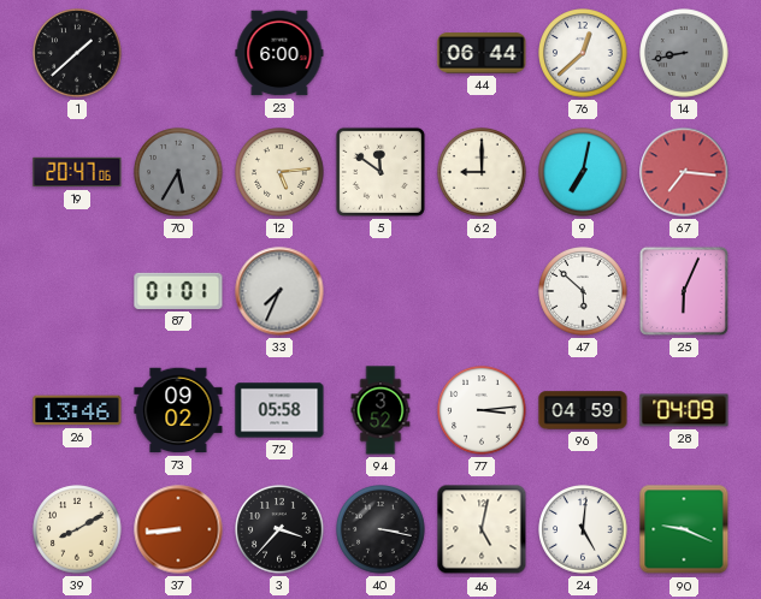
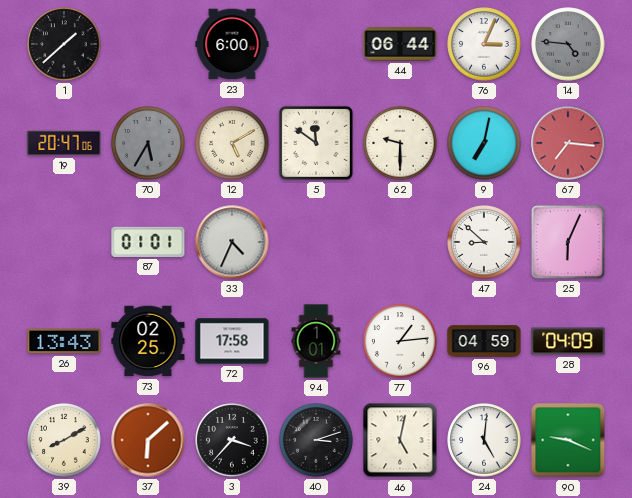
76: 12:38 -> 3:04 (484, 44)
14: 8:43 -> 4:46 (568, 44)
12: 5:14 -> 5:10 (232, 143)
62: 9:00 -> 9:30 (400, 143)
33: 7:34 -> 4:34 (232, 242)
47: 5:52 -> 8:52 (484, 242)
26: 13:46 -> 13:43 (64, 341)
73: 09:02 -> 02:25 (148, 341)
72: 05:58 -> 17:58 (232, 341)
94: 3:52 -> 1:01 (316, 341)
77: 3:14 -> 1:14 (400, 341)
37: 8:44 -> 6:08 (148, 440)
40: 3:17 -> 3:12 (316, 440)
